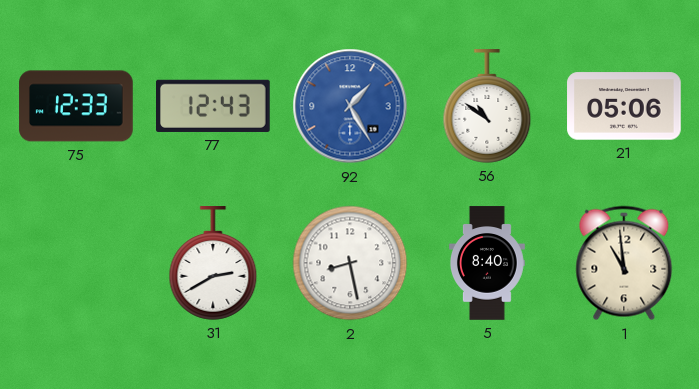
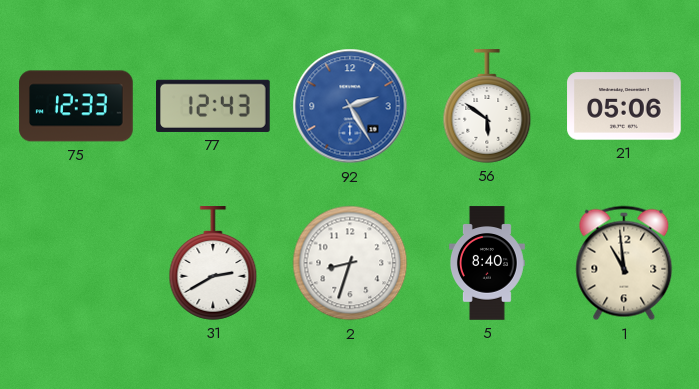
92: 1:25 -> 2:25 (350, 106)
56: 10:51 -> 5:51 (487, 106)
2: 8:28 -> 8:33 (350, 263)
